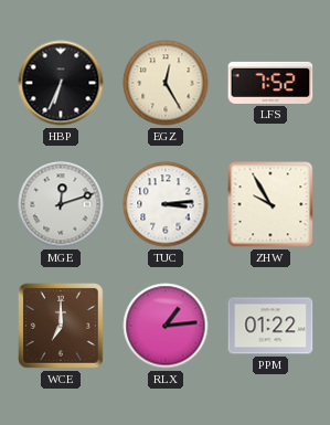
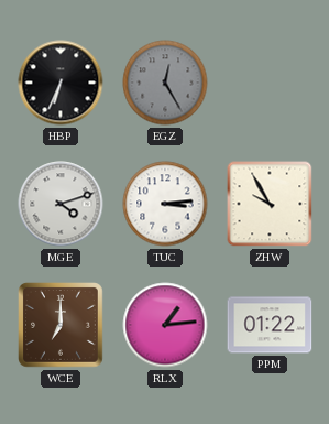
EGZ dial: cream -> grey (165, 83)
LFS: 7:52 -> none (270, 83)
MGE: 12:12 -> 4:12 (61, 204)
